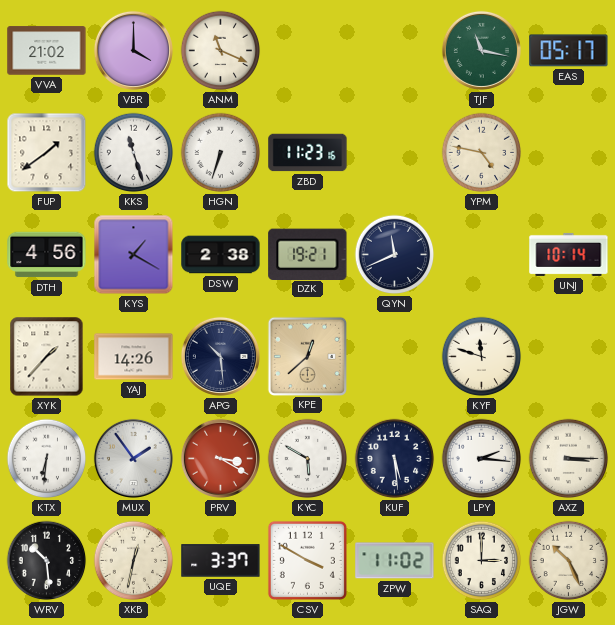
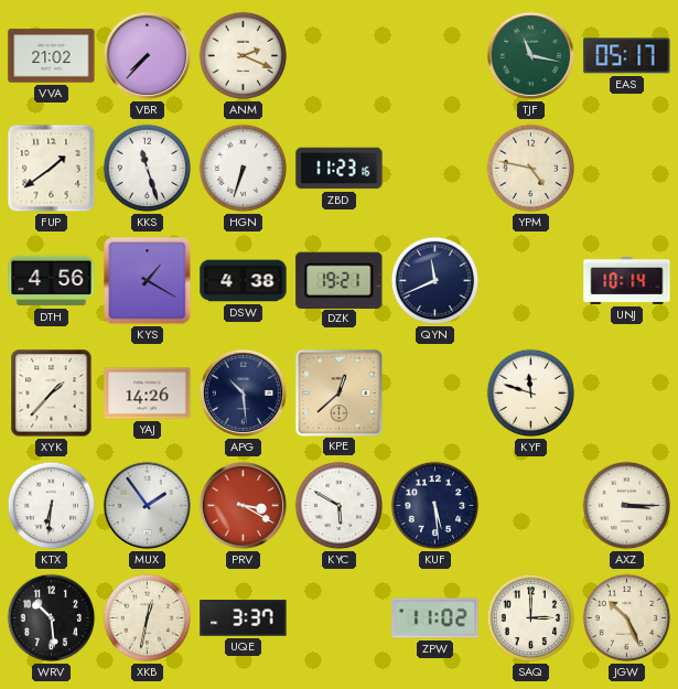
VBR: 4:00 -> 7:37 (147, 55)
ANM: 11:19 -> 2:19 (244, 56)
DSW: 2:38 -> 4:38 (244, 281)
LPY: 2:16 -> none (482, 459)
CSV: 3:50 -> none (307, 560)
